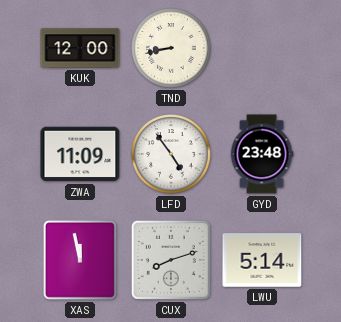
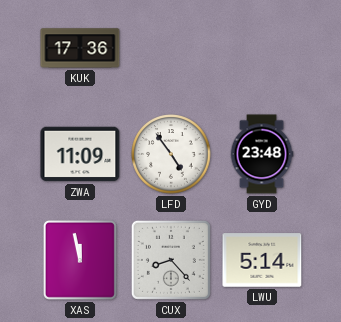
KUK: 12:00 -> 17:36 (80, 48)
TND: 8:43 -> none (171, 48)
CUX: 8:12 -> 8:23 (171, 260)
